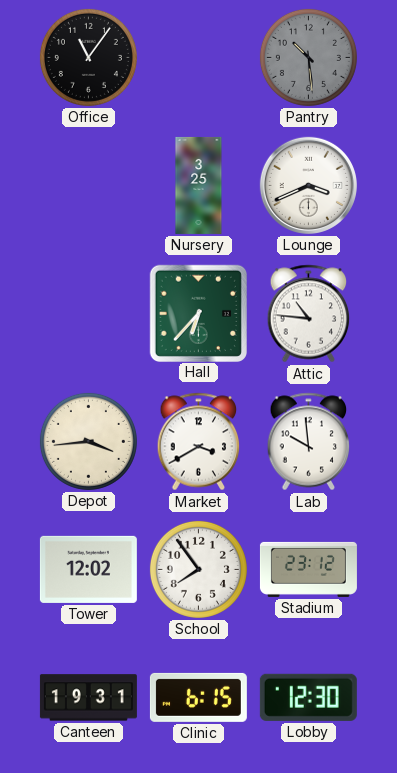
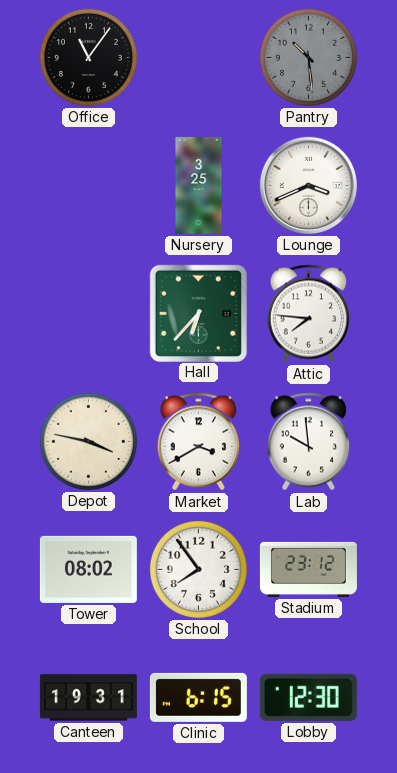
Attic: 10:46 -> 7:46 (309, 314)
Depot: 3:44 -> 3:47 (88, 441)
Tower: 12:02 -> 08:02 (88, 569)
